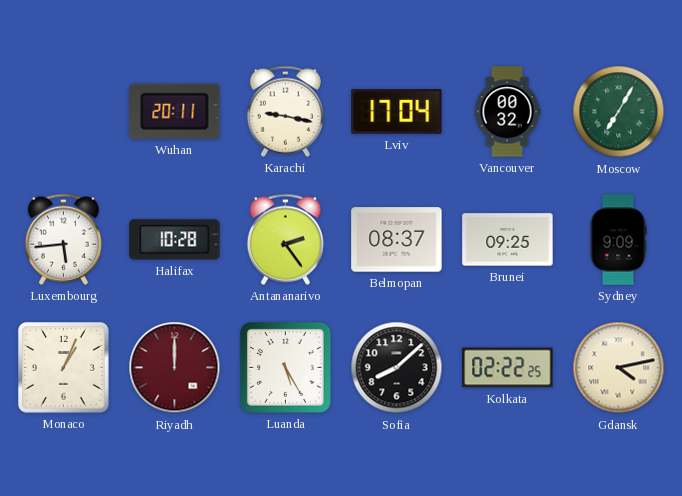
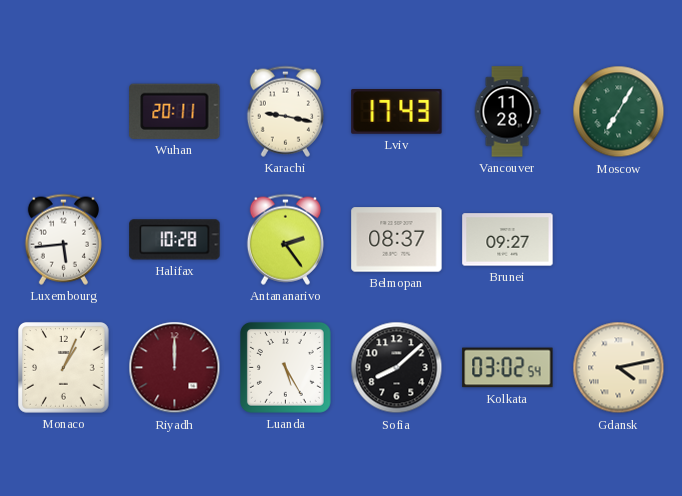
Lviv: 17:04 -> 17:43 (397, 112)
Vancouver: 00:32 -> 11:28 (507, 112)
Brunei: 09:25 -> 09:27 (508, 240)
Sydney: 9:09 -> none (618, 240)
Kolkata: 02:22 -> 03:02 (508, 368)
